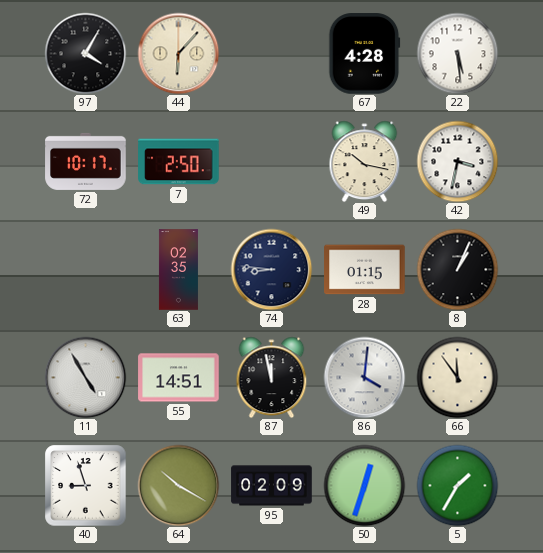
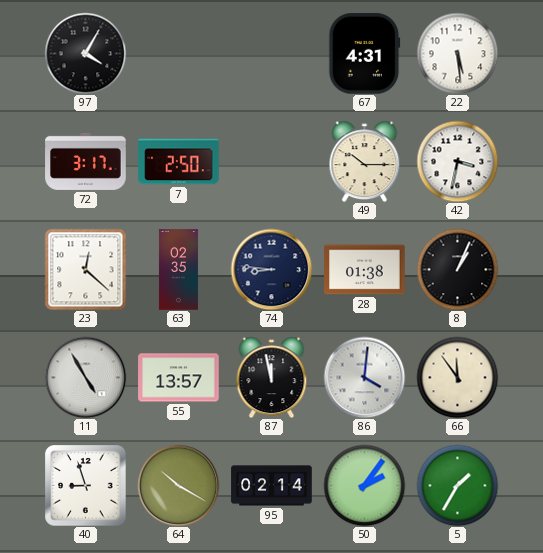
44: 6:07 -> none (178, 53)
67: 4:28 -> 4:31 (365, 54)
72: 10:17 -> 3:17 (86, 161)
49: 10:17 -> 10:15 (365, 161)
23: none -> 12:22 (85, 269)
28: 01:15 -> 01:38 (365, 270)
55: 14:51 -> 13:57 (179, 378)
95: 02:09 -> 02:14 (272, 486)
50: 12:33 -> 2:06 (364, 485)
